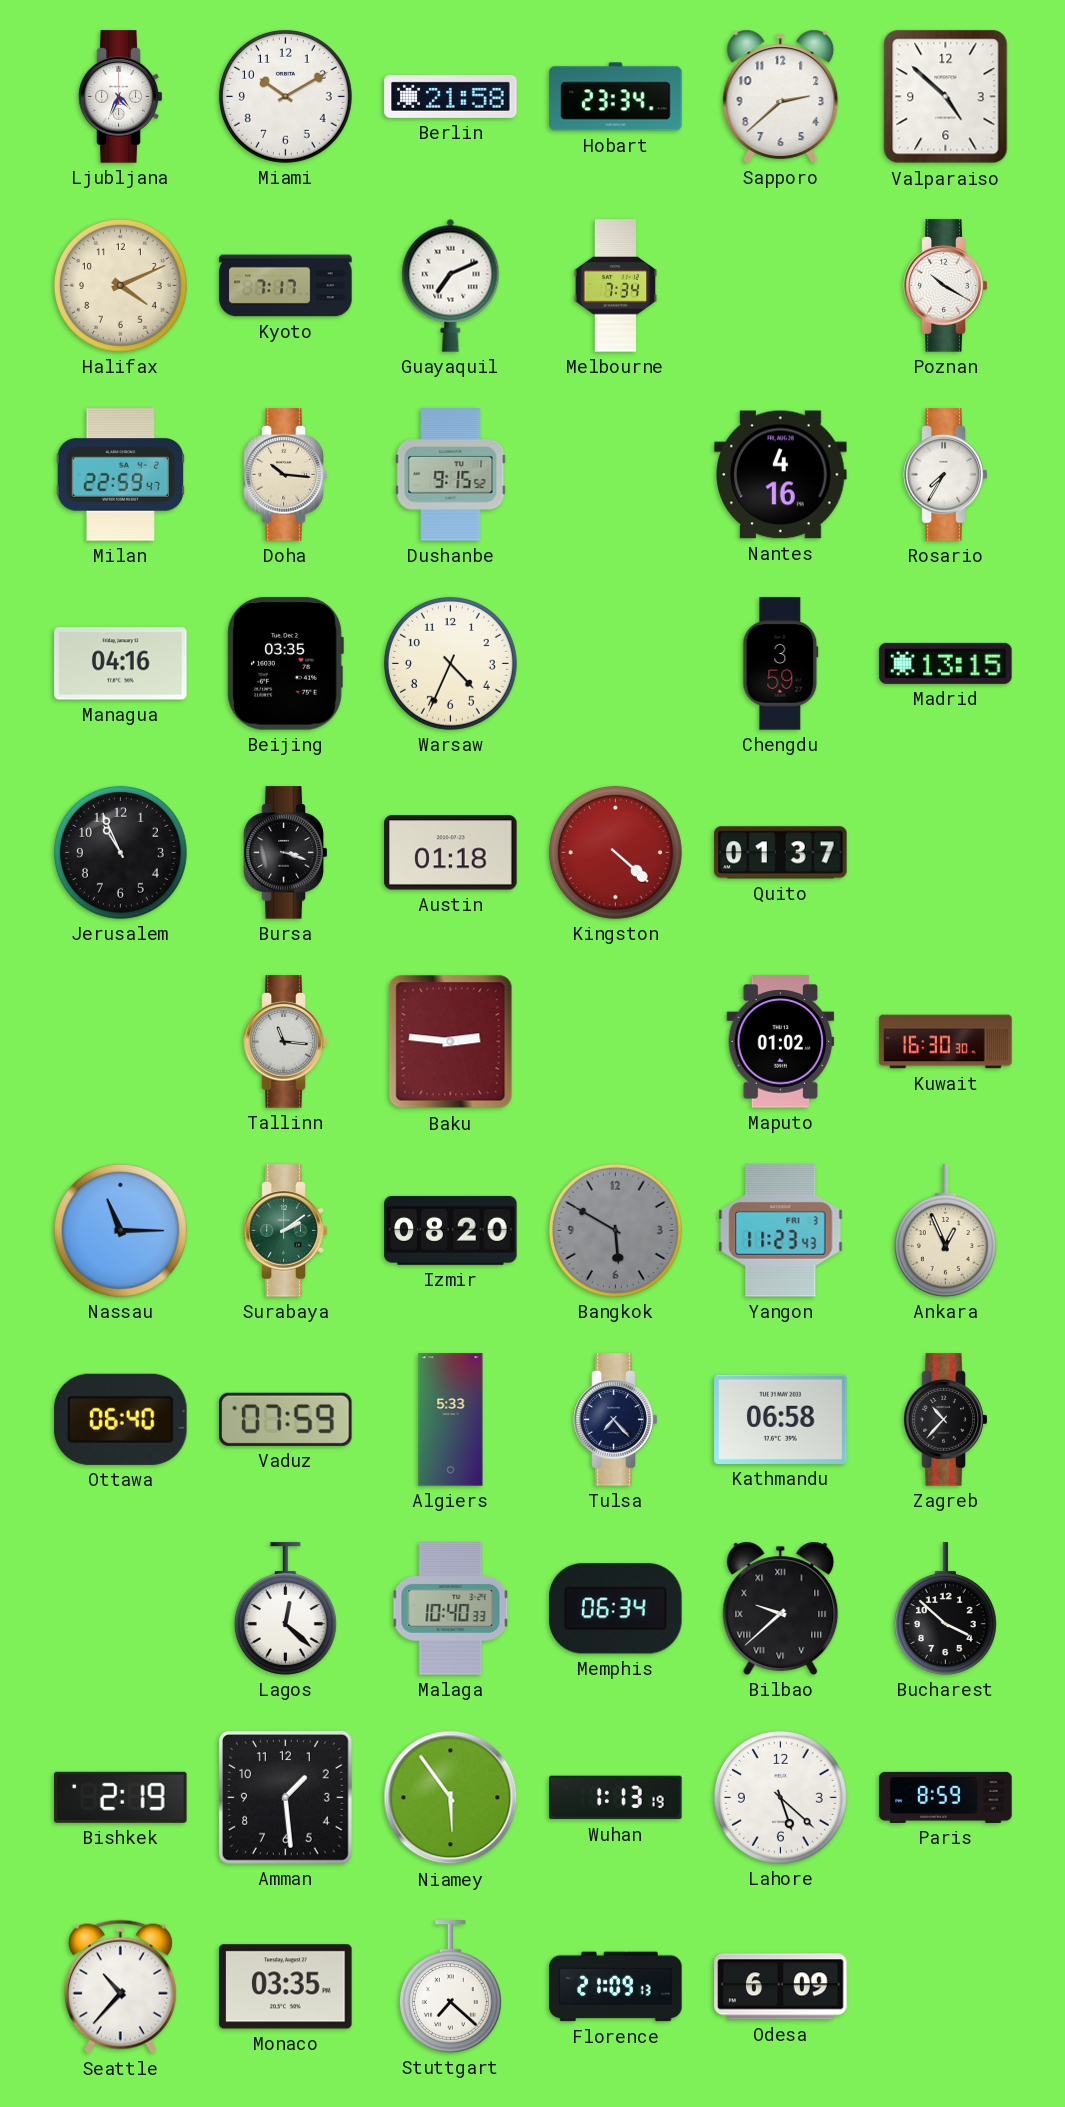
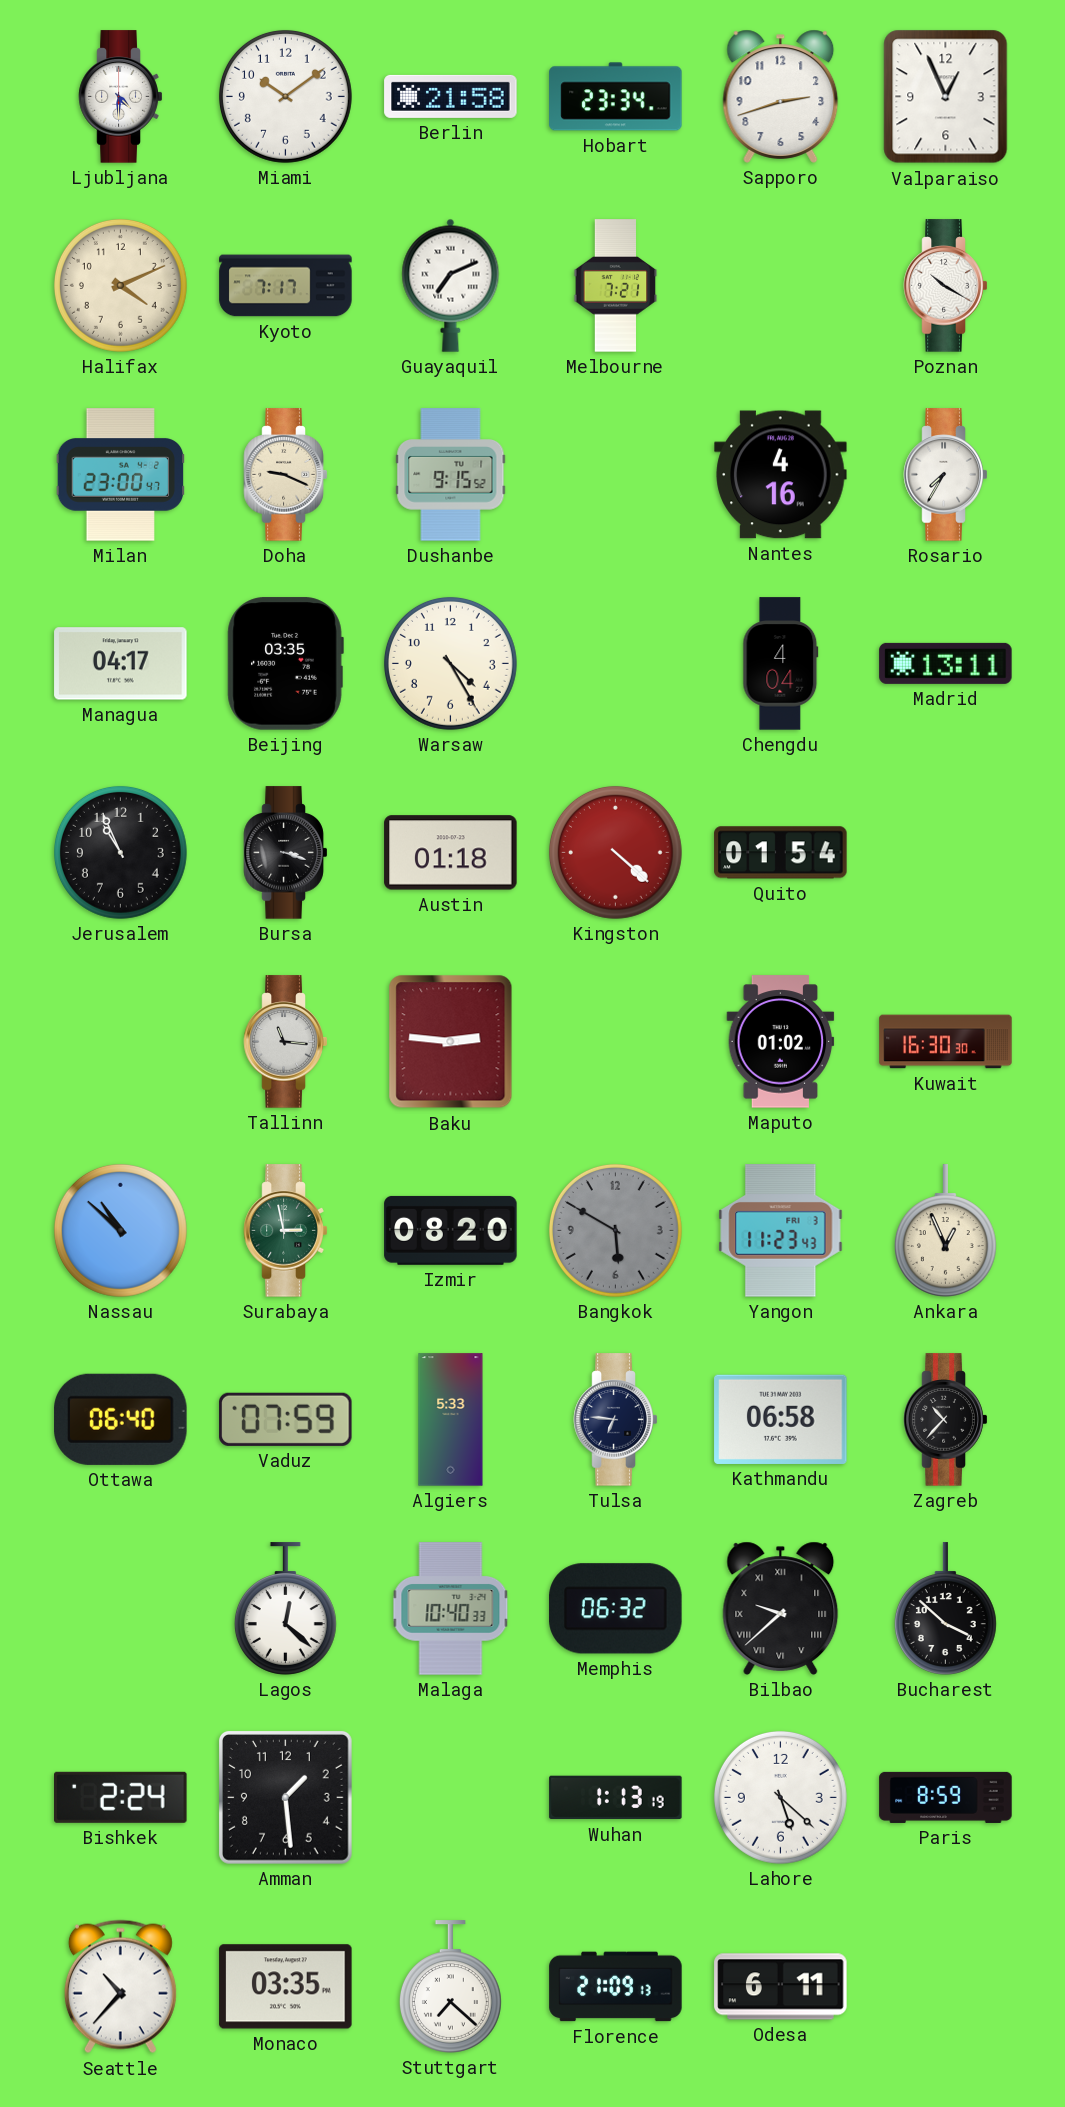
Ljubljana: 4:34 -> 4:30 (121, 97)
Miami: 10:10 -> 10:09 (285, 96)
Sapporo: 2:38 -> 2:42 (781, 96)
Valparaiso: 4:52 -> 12:56 (946, 97)
Melbourne: 7:34 -> 7:21 (616, 286)
Milan: 22:59 -> 23:00 (121, 475)
Doha: 10:16 -> 9:19 (286, 475)
Managua: 04:16 -> 04:17 (121, 664)
Warsaw: 4:34 -> 4:25 (450, 663)
Chengdu: 3:59 -> 4:04 (781, 664)
Madrid: 13:15 -> 13:11 (946, 663)
Quito: 01:37 -> 01:54 (781, 853)
Nassau: 11:15 -> 10:52 (120, 1230)
Surabaya: 2:09 -> 2:58 (286, 1231)
Tulsa: 7:23 -> 6:46 (616, 1420)
Memphis: 06:34 -> 06:32 (616, 1609)
Bishkek: 2:19 -> 2:24 (121, 1797)
Niamey: 5:54 -> none (451, 1798)
Odesa: 6:09 -> 6:11 (781, 1987)
